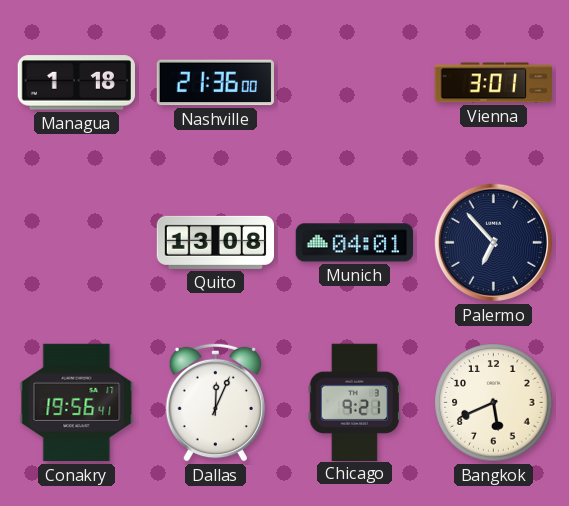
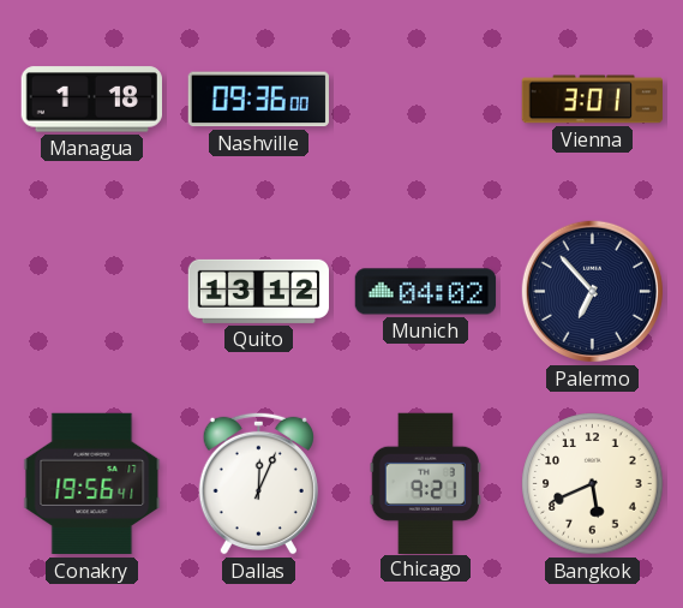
Nashville: 21:36 -> 09:36 (258, 100)
Quito: 13:08 -> 13:12 (258, 291)
Munich: 04:01 -> 04:02 (426, 292)
